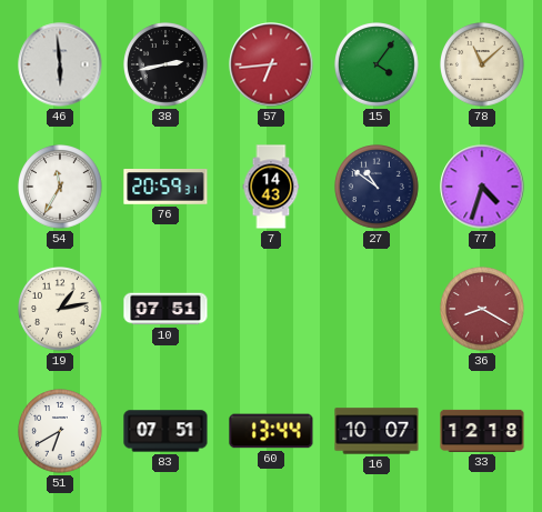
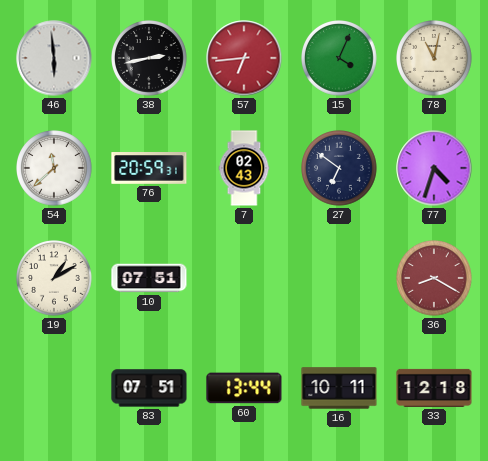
15: 4:06 -> 4:04 (340, 59)
78: 11:08 -> 11:02 (435, 59)
54: 11:35 -> 11:38 (55, 169)
7: 14:43 -> 02:43 (244, 168)
27: 10:51 -> 6:51 (340, 169)
19: 1:13 -> 1:10 (55, 279)
51: 6:40 -> none (61, 432)
16: 10:07 -> 10:11 (339, 388)
